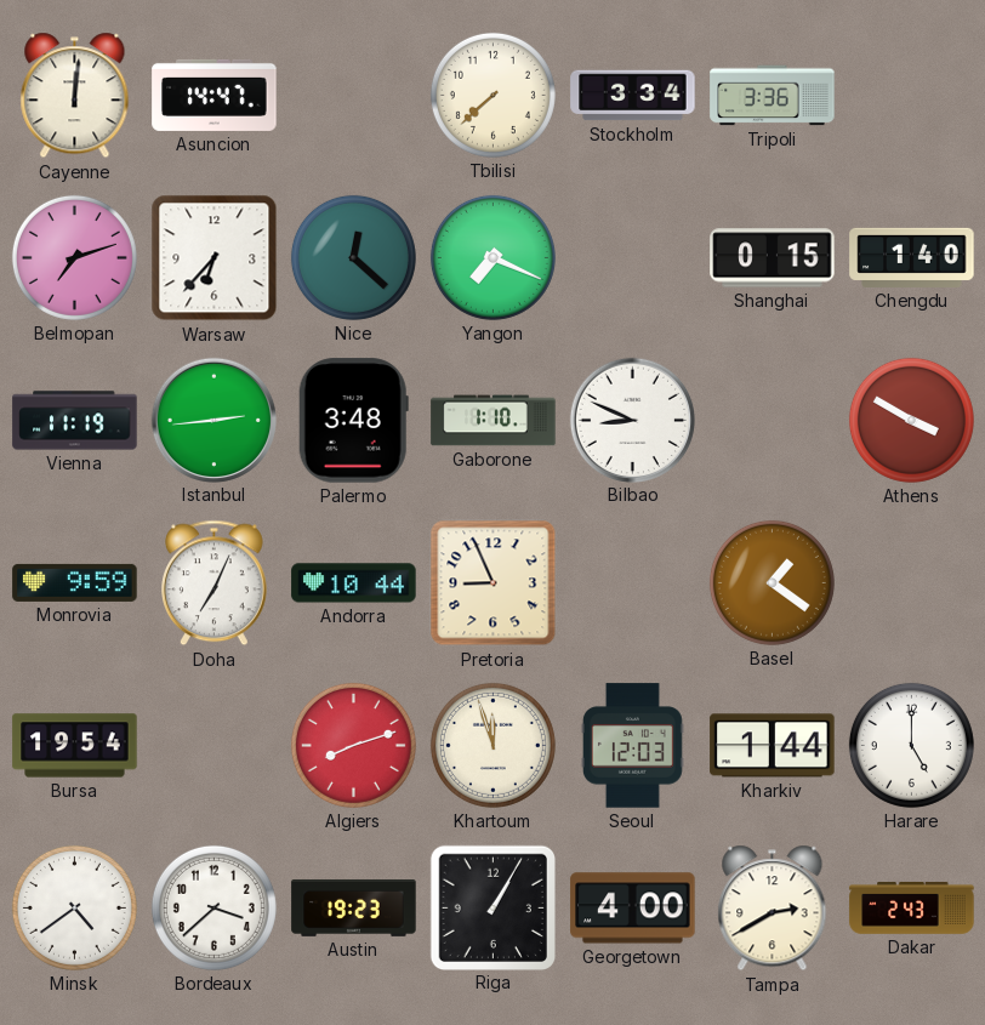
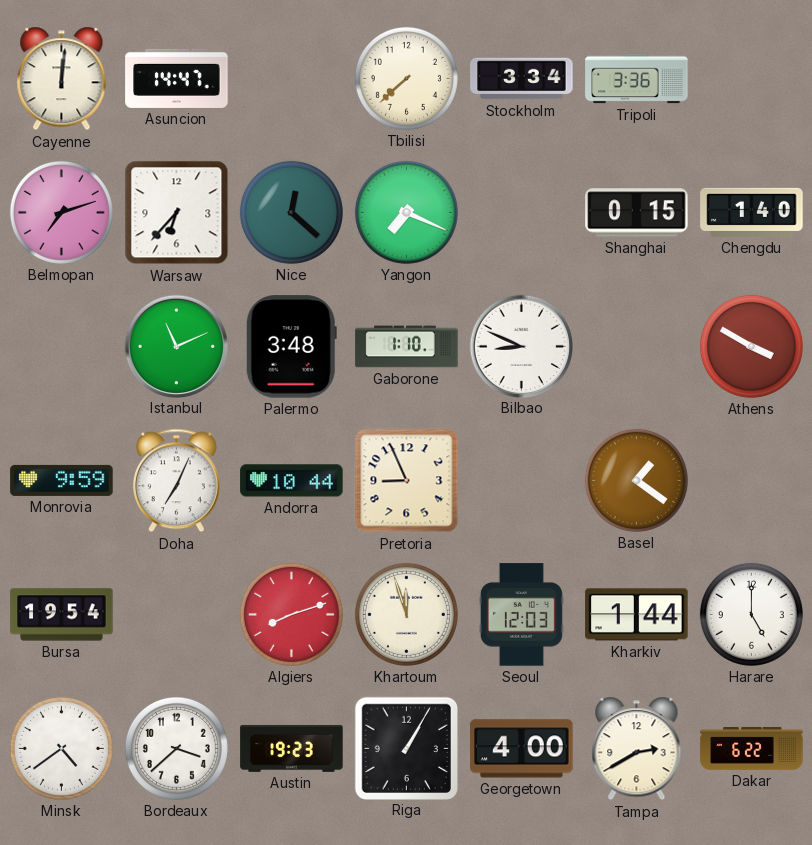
Vienna: 11:19 -> none (75, 421)
Istanbul: 2:44 -> 11:11 (176, 346)
Dakar: 2:43 -> 6:22 (752, 748)
